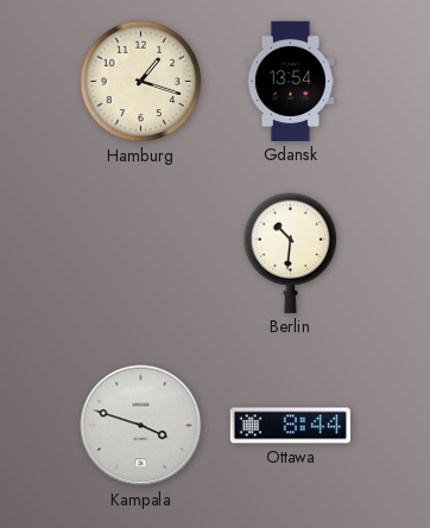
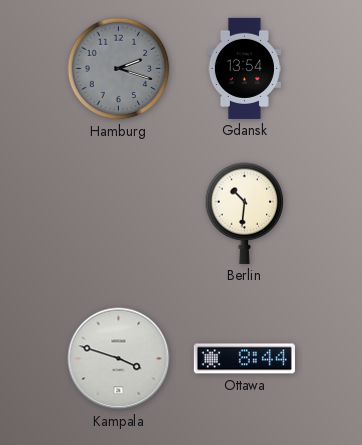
Hamburg: 1:18 -> 2:18 (119, 69)
Hamburg dial: cream -> grey (119, 69)
